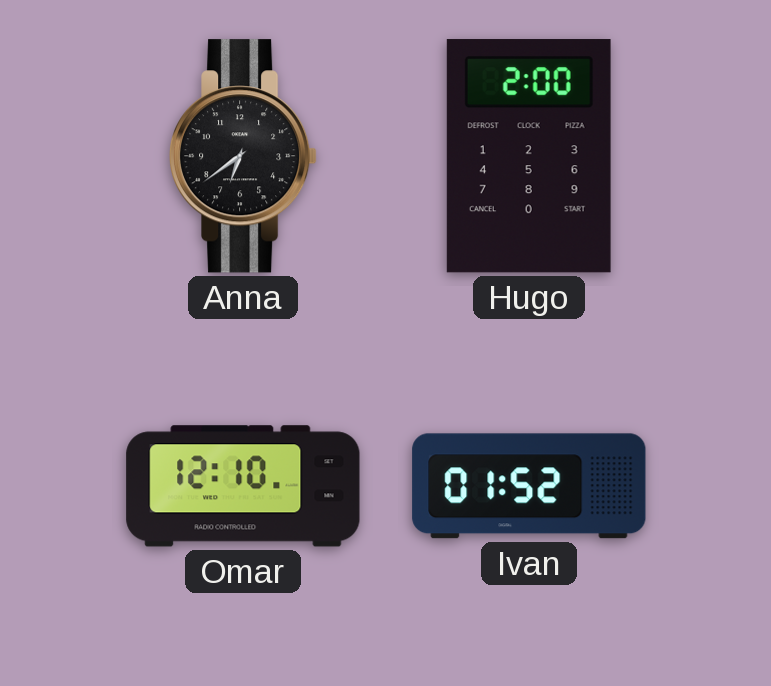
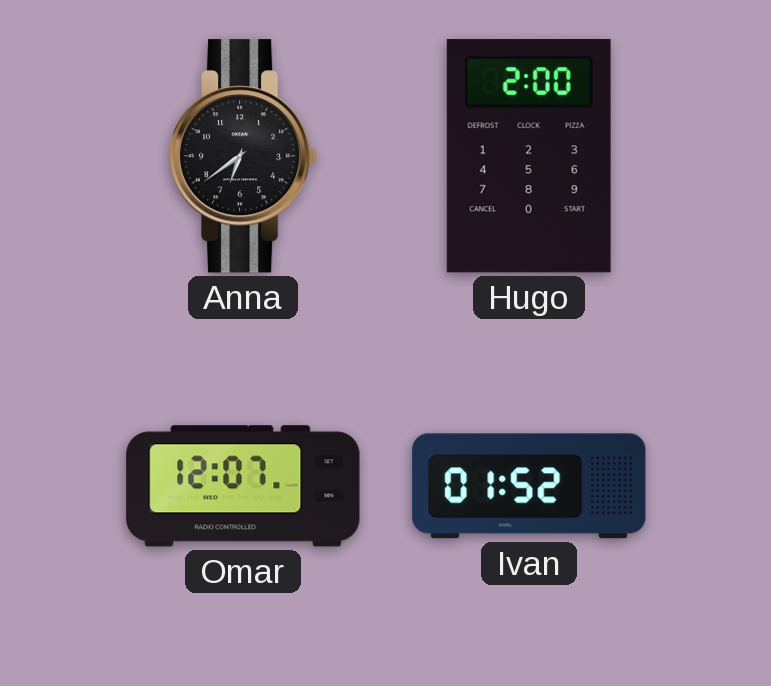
Omar: 12:10 -> 12:07 (243, 486)
